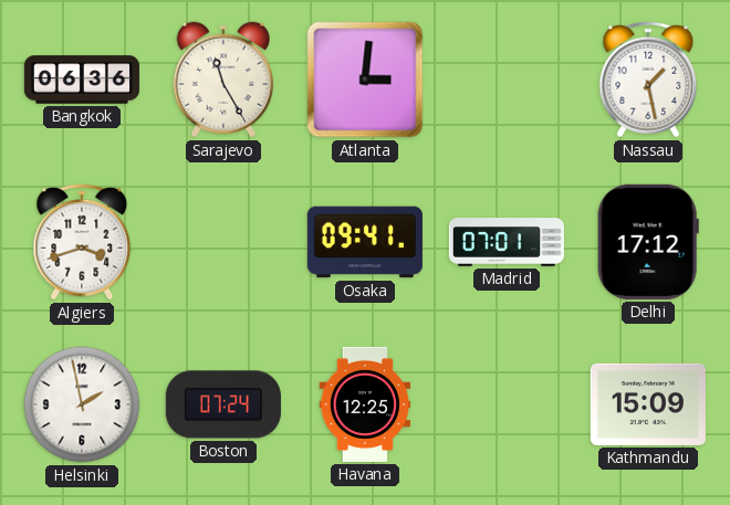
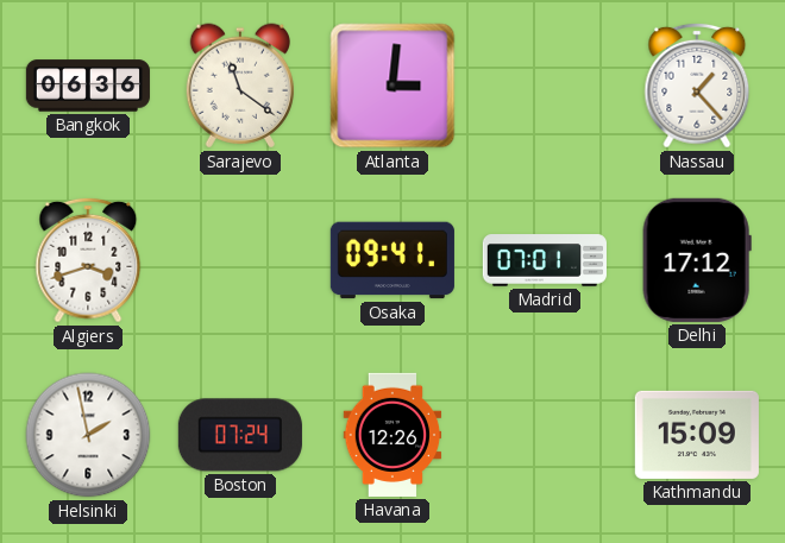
Sarajevo: 11:25 -> 11:21 (240, 86)
Nassau: 1:28 -> 1:23 (697, 86)
Havana: 12:25 -> 12:26 (392, 435)
